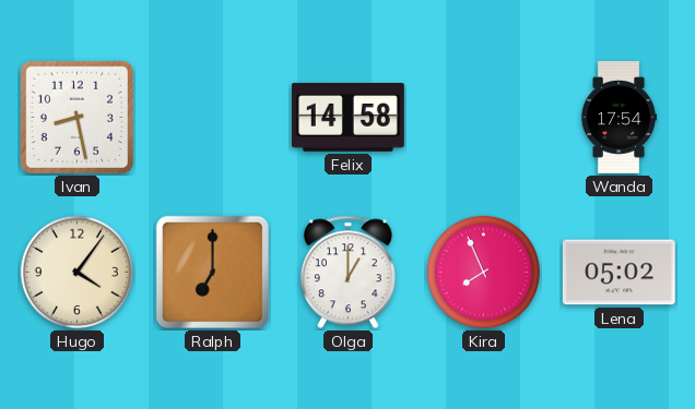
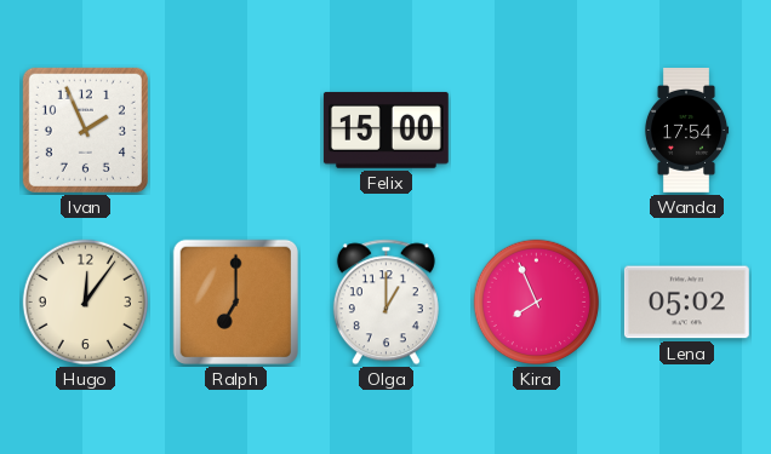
Ivan: 8:28 -> 1:56 (85, 130)
Felix: 14:58 -> 15:00 (385, 130)
Hugo: 4:06 -> 12:06 (86, 303)
